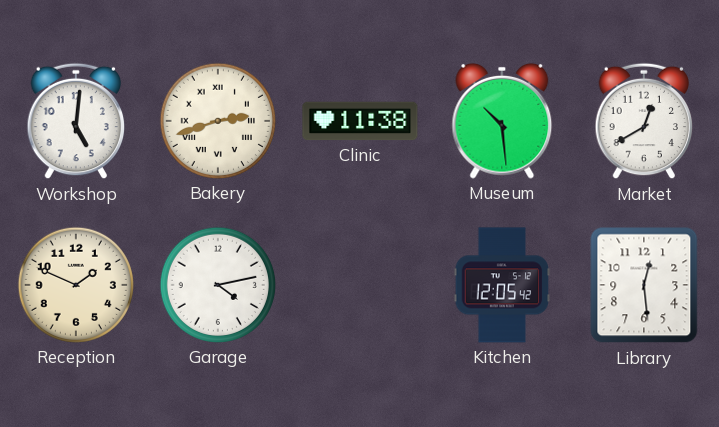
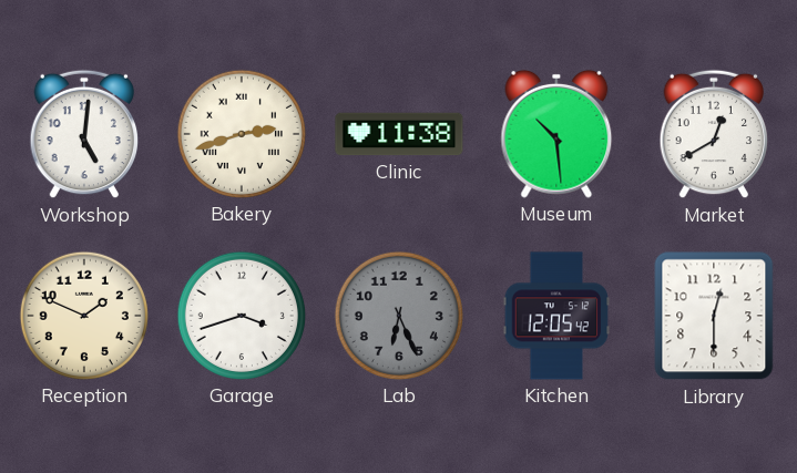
Garage: 4:13 -> 3:42 (242, 316)
Lab: none -> 6:26 (399, 316)
Library: 12:29 -> 12:30 (714, 316)
